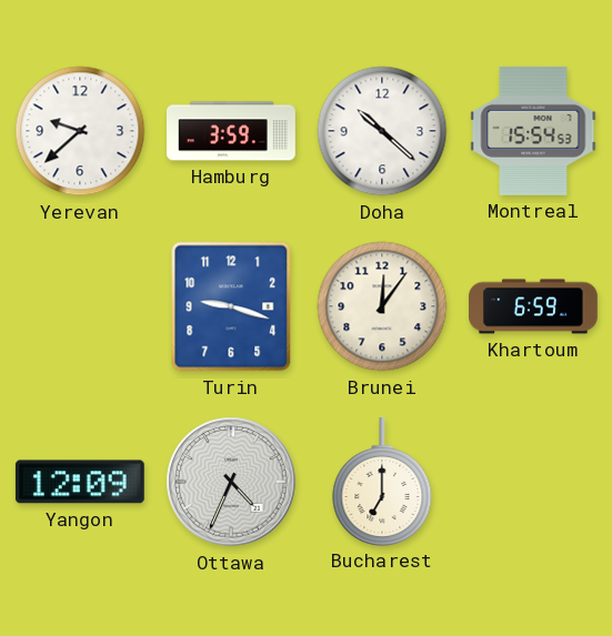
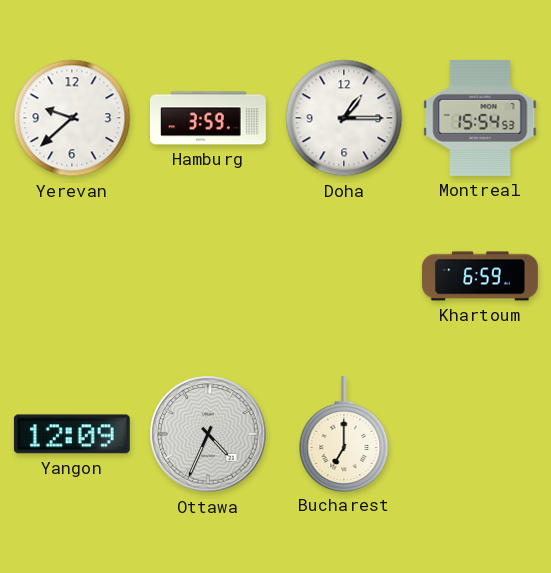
Doha: 10:22 -> 1:15 (344, 118)
Turin: 9:18 -> none (231, 306)
Brunei: 12:06 -> none (382, 306)
